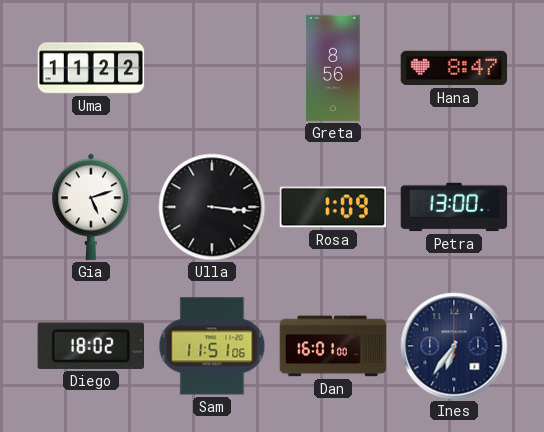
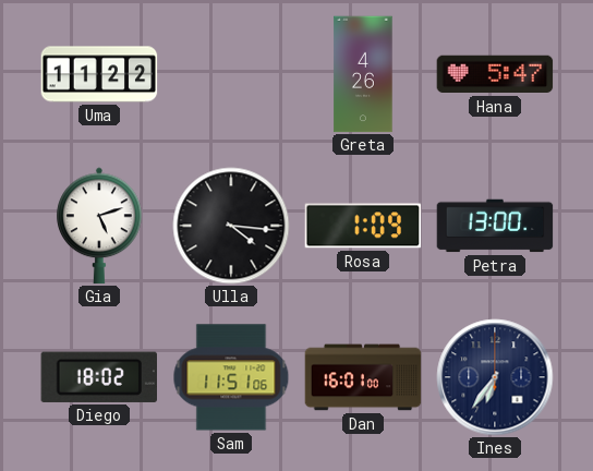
Greta: 8:56 -> 4:26 (363, 74)
Hana: 8:47 -> 5:47 (495, 74)
Ulla: 3:16 -> 4:16 (231, 226)
